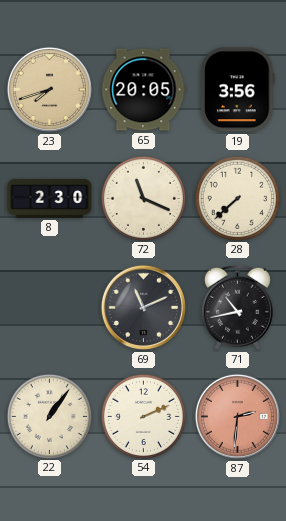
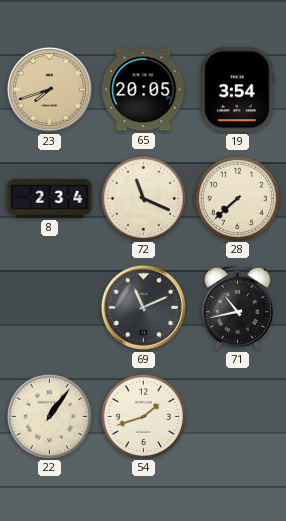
19: 3:56 -> 3:54 (238, 90)
8: 2:30 -> 2:34 (50, 198)
54: 2:11 -> 1:42 (143, 416)
87: 2:31 -> none (237, 416)
